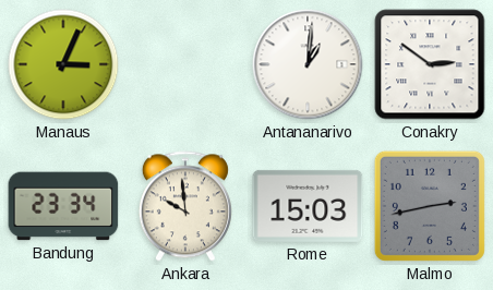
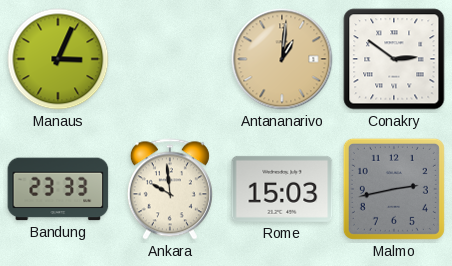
Antananarivo dial: white -> champagne (282, 59)
Bandung: 23:34 -> 23:33 (58, 189)
